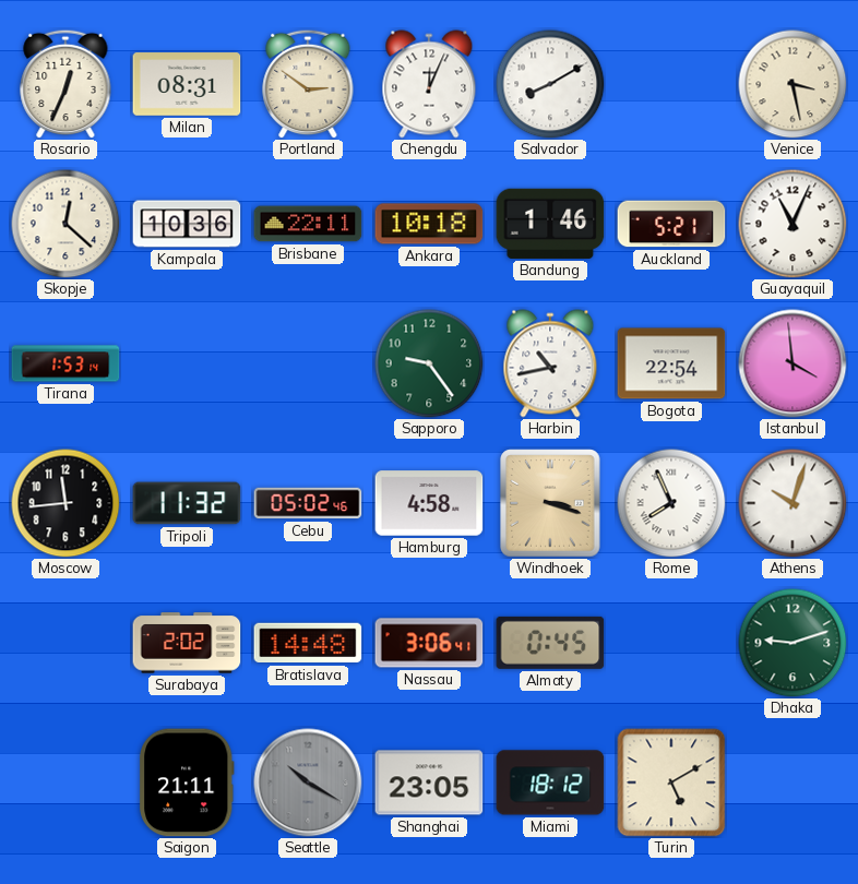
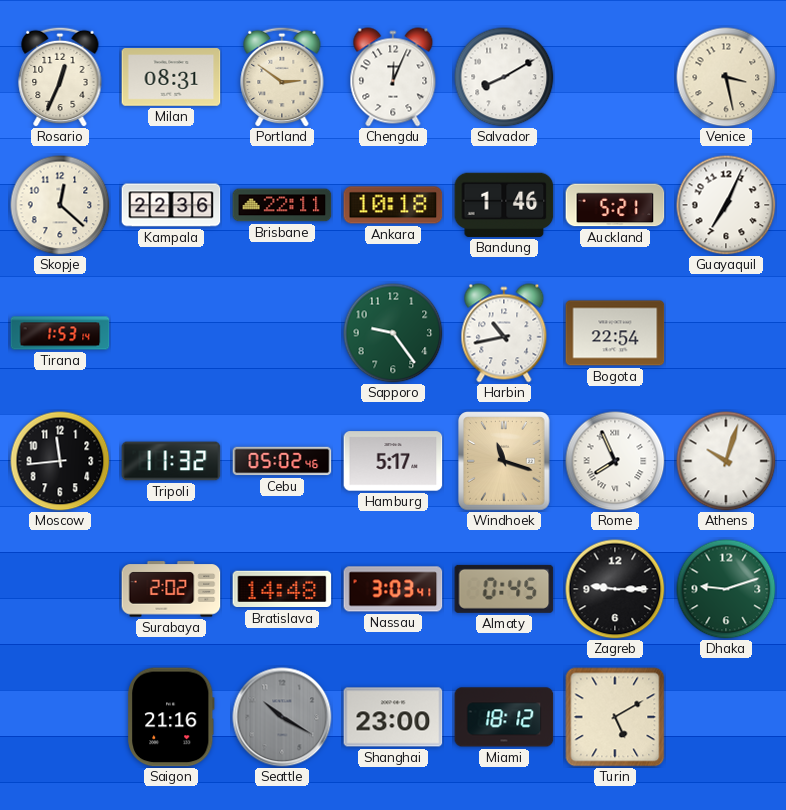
Kampala: 10:36 -> 22:36 (171, 205)
Guayaquil: 11:04 -> 7:04 (726, 205)
Istanbul: 3:59 -> none (793, 363)
Hamburg: 4:58 -> 5:17 (393, 461)
Windhoek: 3:18 -> 11:18 (504, 461)
Nassau: 3:06 -> 3:03 (393, 589)
Zagreb: none -> 9:15 (615, 589)
Saigon: 21:11 -> 21:16 (172, 717)
Shanghai: 23:05 -> 23:00 (393, 717)
